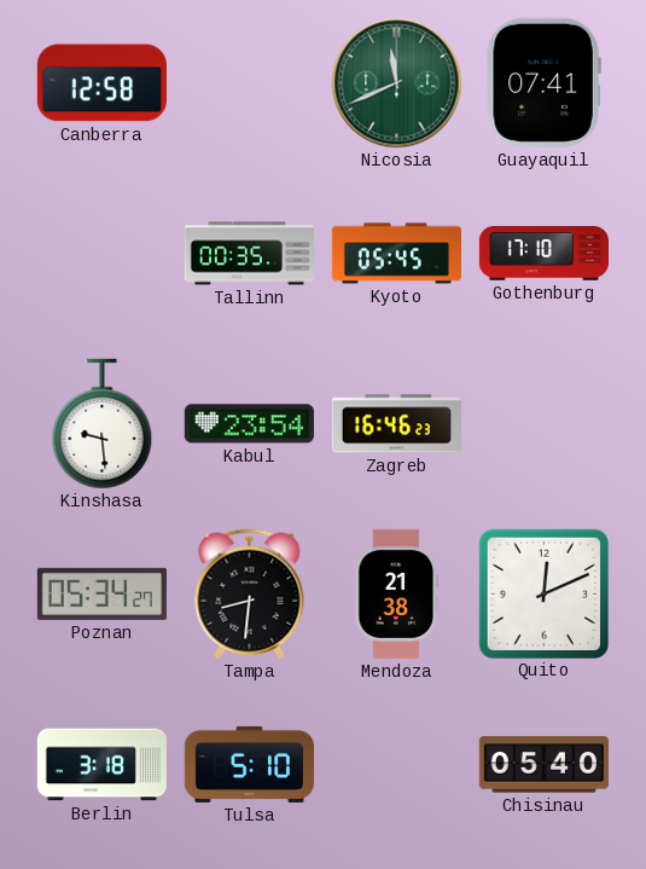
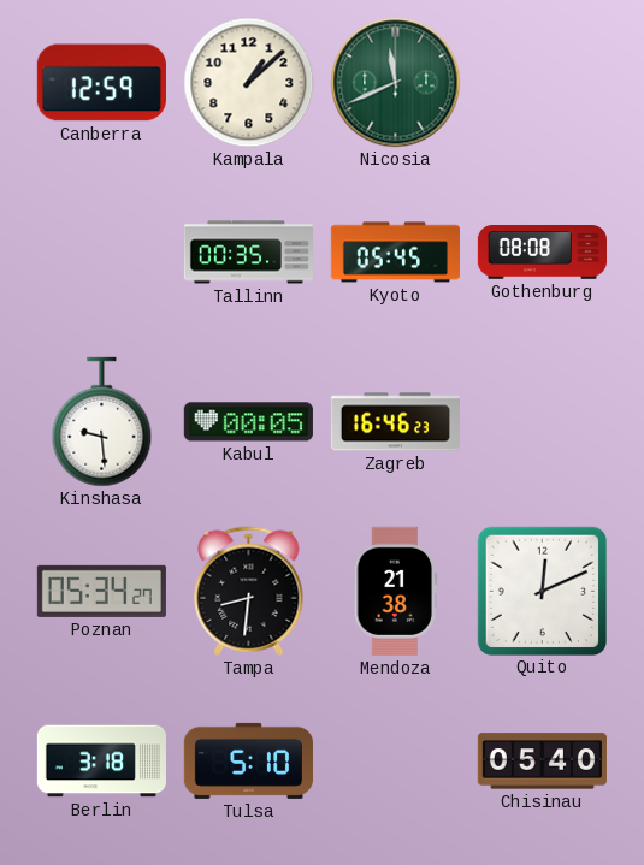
Canberra: 12:58 -> 12:59 (101, 83)
Kampala: none -> 1:08 (249, 83)
Guayaquil: 07:41 -> none (543, 82)
Gothenburg: 17:10 -> 08:08 (542, 253)
Kabul: 23:54 -> 00:05 (248, 422)
